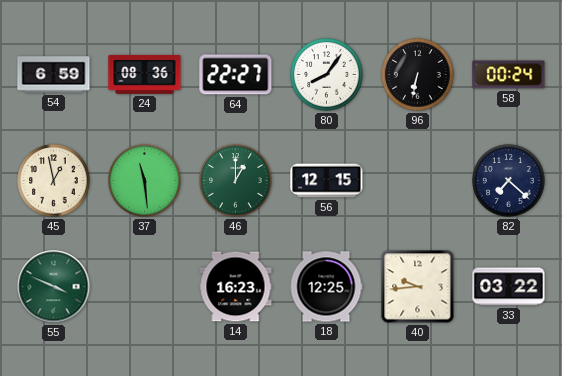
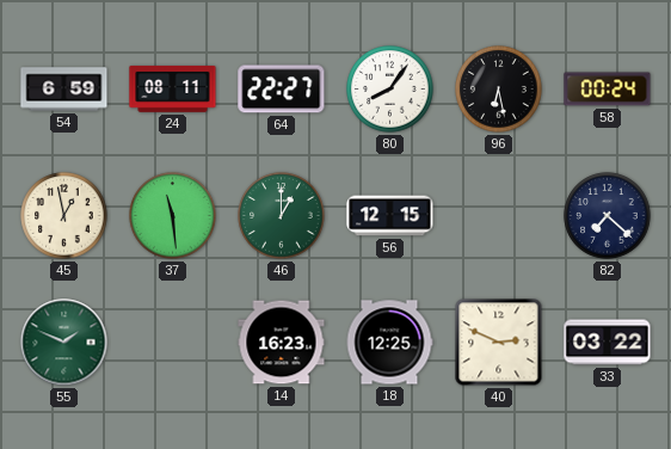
24: 08:36 -> 08:11 (173, 88)
96: 6:32 -> 6:28 (499, 90)
55: 3:49 -> 1:49 (64, 343)
40: 9:44 -> 2:49 (499, 343)
